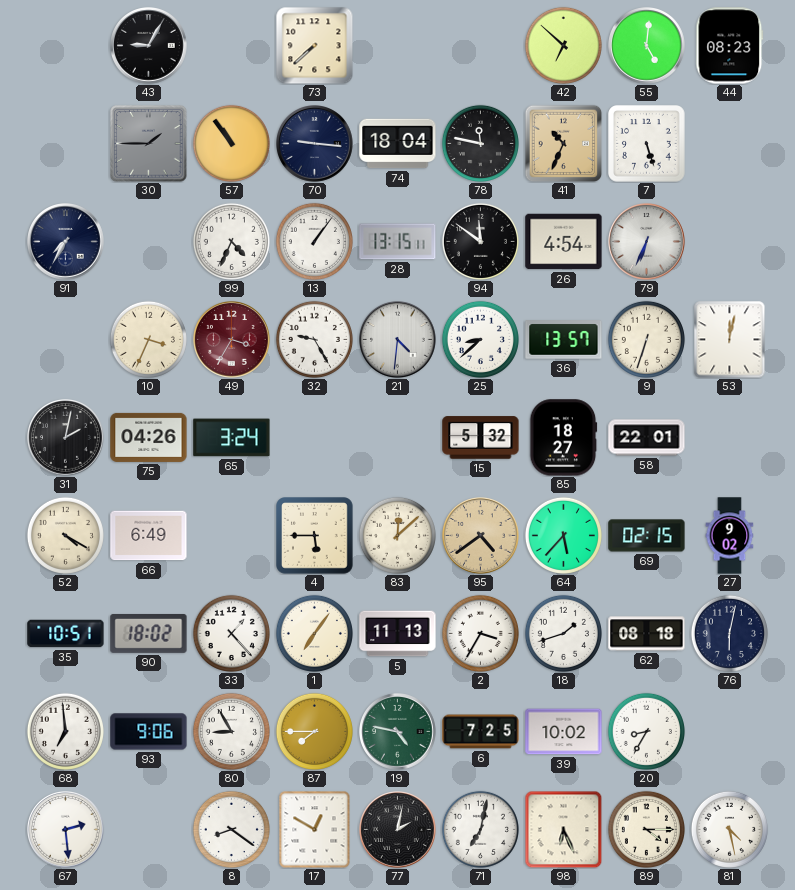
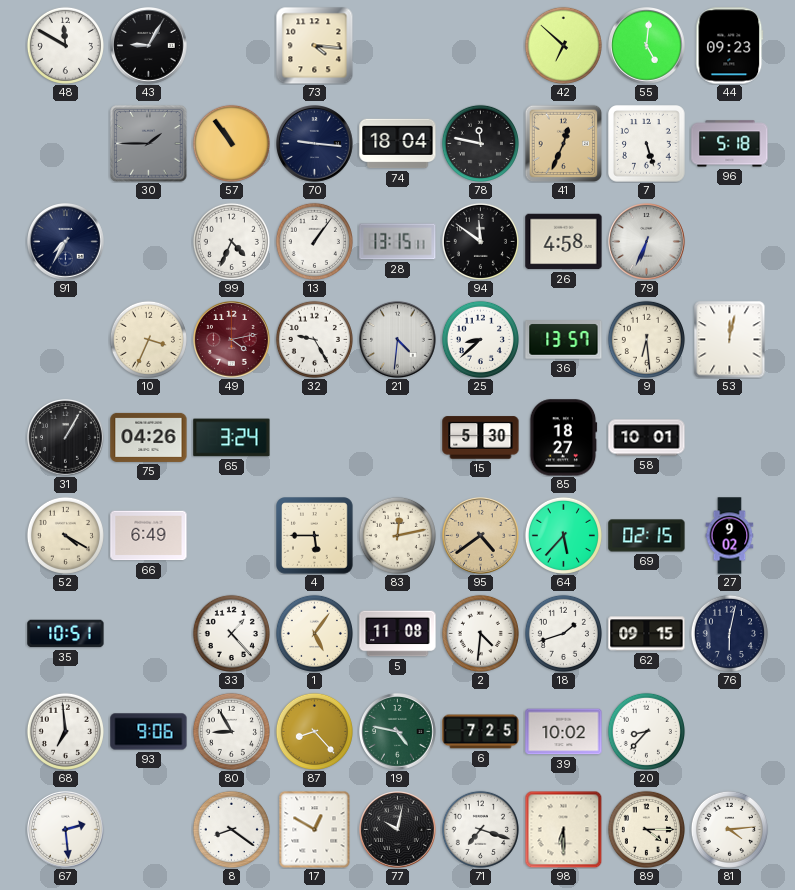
48: none -> 11:50 (65, 45)
73: 7:38 -> 4:16 (314, 45)
44: 08:23 -> 09:23 (730, 46)
41: 10:34 -> 12:34 (563, 143)
96: none -> 5:18 (730, 144)
26: 4:54 -> 4:58 (564, 242)
49: 3:35 -> 4:13 (232, 340)
9: 6:33 -> 6:29 (646, 339)
31: 2:02 -> 1:05 (66, 438)
15: 5:32 -> 5:30 (481, 438)
58: 22:01 -> 10:01 (647, 438)
83: 12:08 -> 12:13 (397, 535)
90: 18:02 -> none (149, 633)
1: 7:06 -> 5:06 (314, 633)
5: 11:13 -> 11:08 (398, 634)
2: 3:35 -> 4:31 (480, 633)
62: 08:18 -> 09:15 (647, 634)
87: 7:45 -> 8:23 (314, 731)
20: 8:35 -> 8:37 (646, 731)
77: 2:02 -> 10:02 (398, 830)
71: 7:02 -> 7:18 (480, 829)
98: 6:26 -> 6:30 (563, 829)
81: 4:28 -> 4:14 (729, 829)
